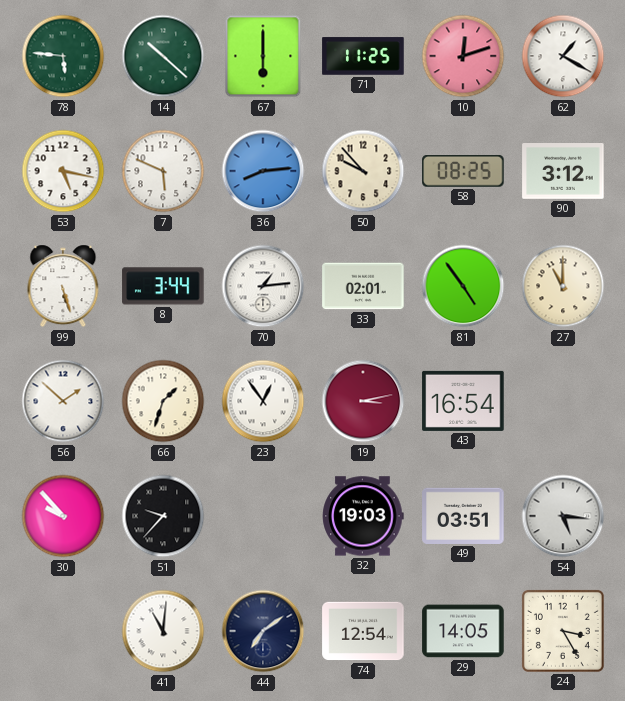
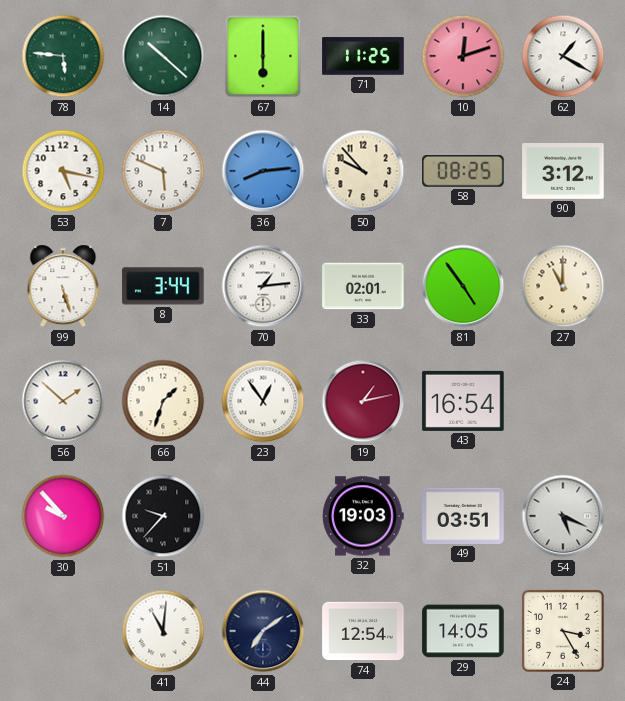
19: 3:13 -> 1:13 (363, 401)
54: 5:16 -> 5:19 (563, 516)
